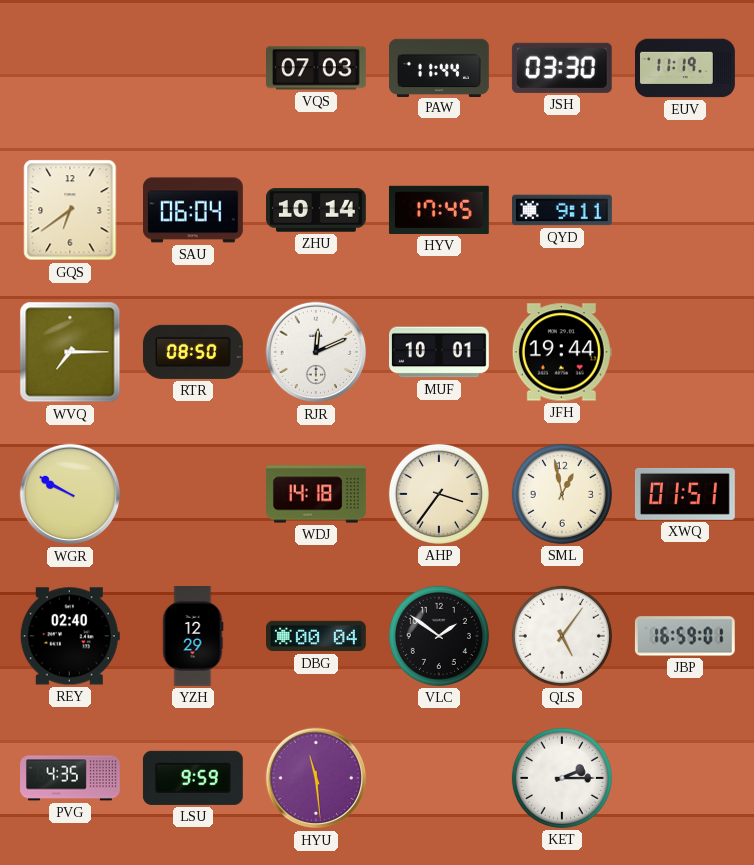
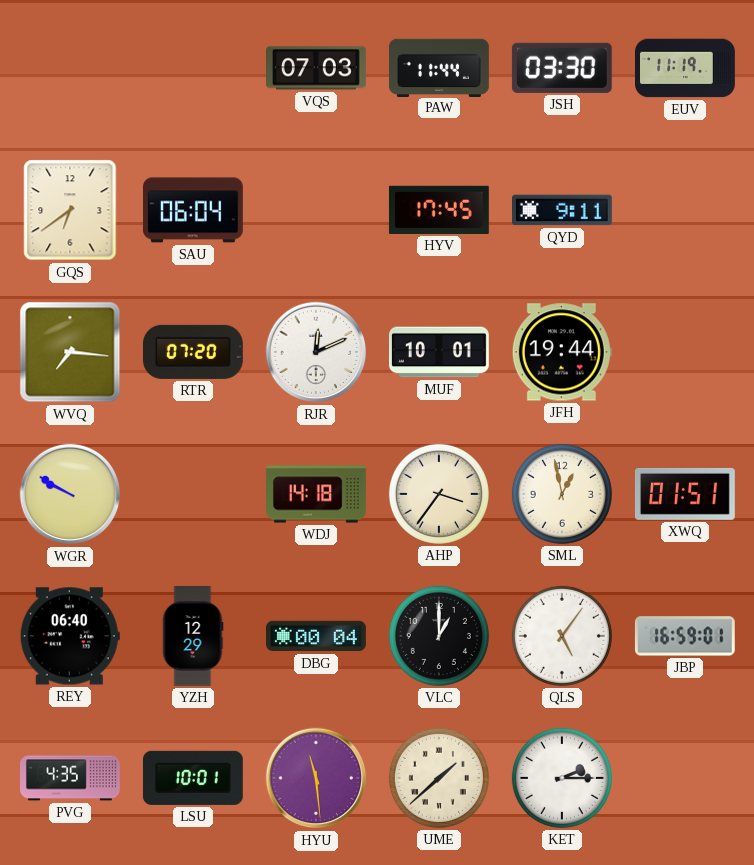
ZHU: 10:14 -> none (317, 210)
WVQ: 7:15 -> 7:16 (70, 352)
RTR: 08:50 -> 07:20 (193, 352)
REY: 02:40 -> 06:40 (70, 636)
VLC: 1:51 -> 1:00 (439, 636)
LSU: 9:59 -> 10:01 (193, 778)
UME: none -> 1:38 (439, 778)
